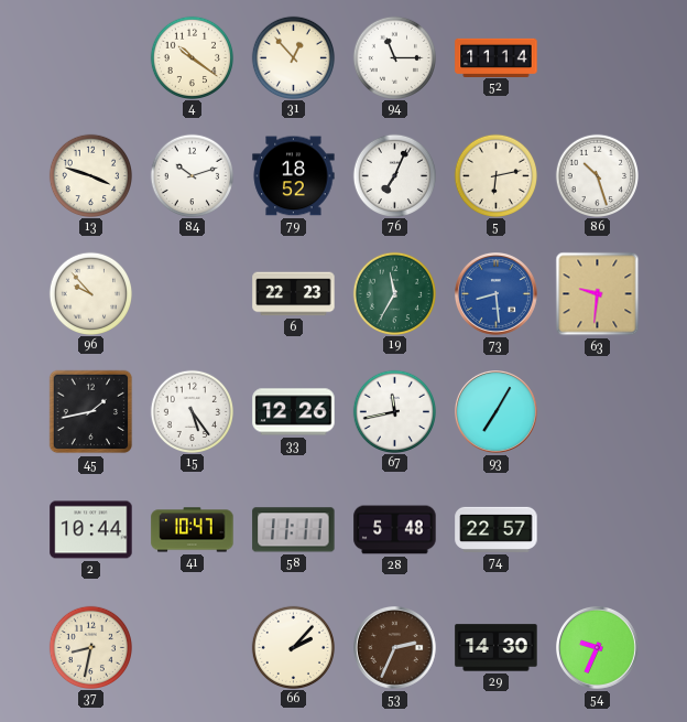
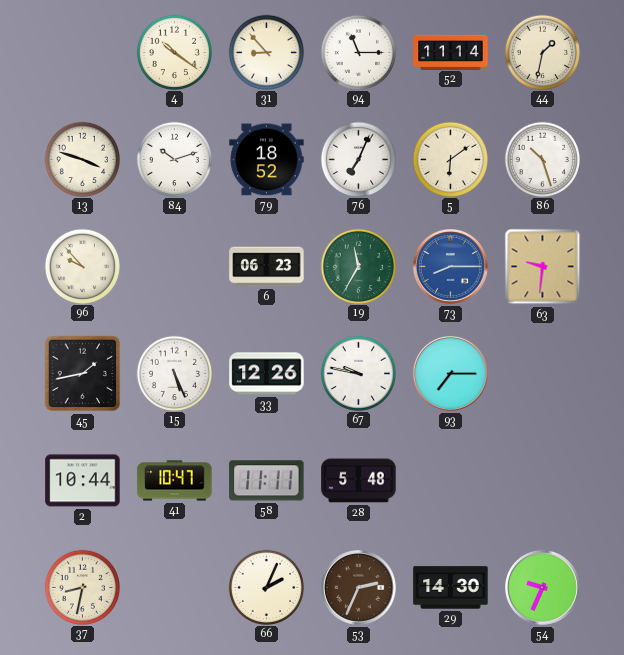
31: 12:53 -> 8:53 (266, 52)
44: none -> 1:32 (542, 52)
5: 6:13 -> 6:09 (450, 159)
6: 22:23 -> 06:23 (267, 267)
73: 8:29 -> 8:15 (451, 267)
15: 5:24 -> 5:26 (174, 373)
67: 11:43 -> 9:47 (358, 373)
93: 7:05 -> 7:15 (451, 374)
74: 22:57 -> none (497, 529)
66: 2:07 -> 2:04 (266, 587)
